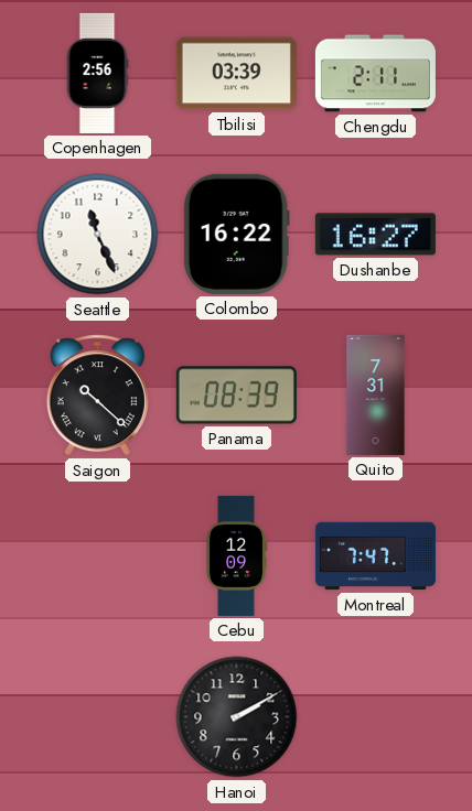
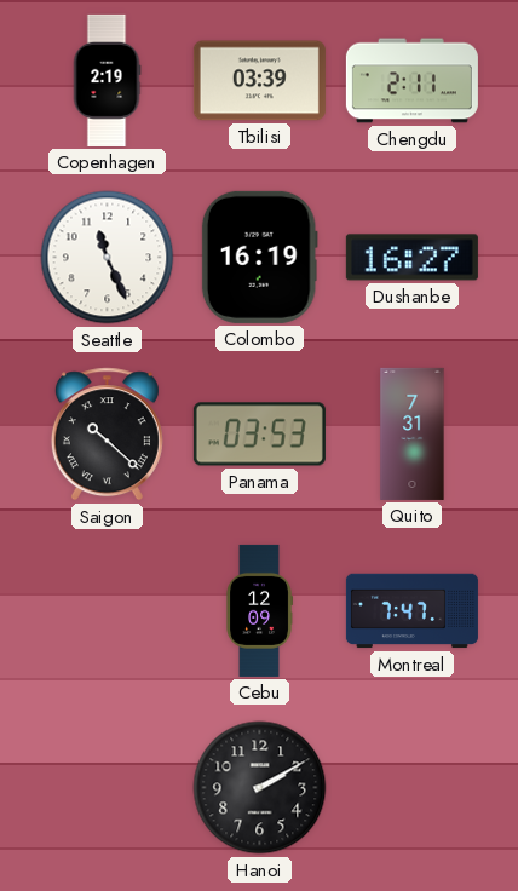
Copenhagen: 2:56 -> 2:19 (107, 80)
Colombo: 16:22 -> 16:19 (259, 257)
Panama: 08:39 -> 03:53 (259, 435)
